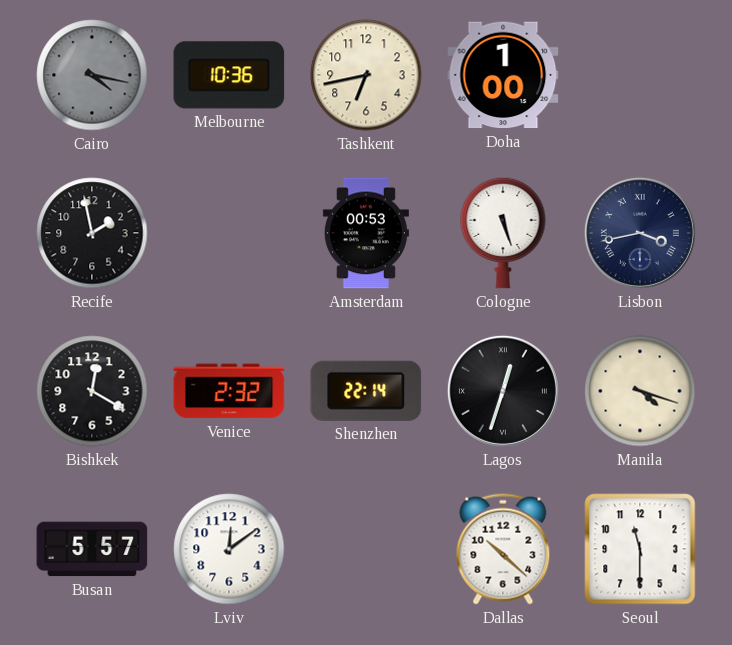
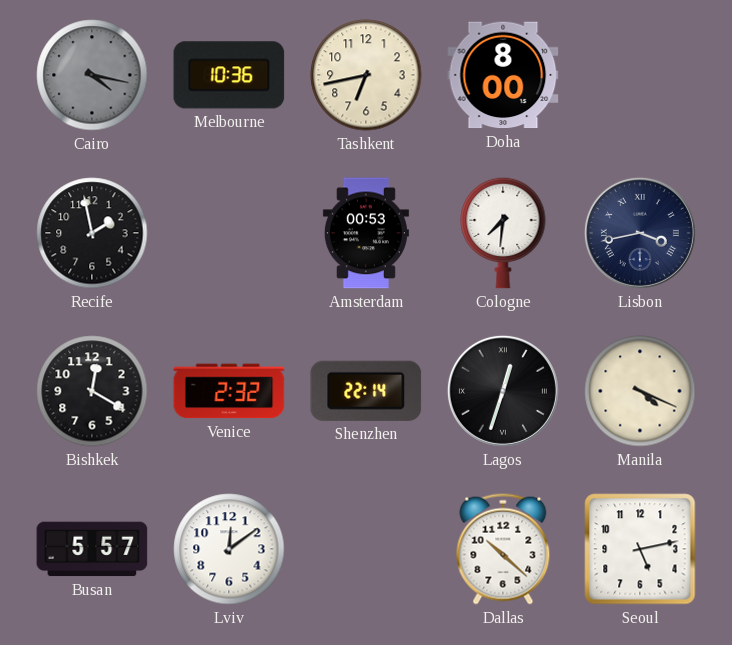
Doha: 1:00 -> 8:00 (503, 75)
Cologne: 5:27 -> 7:31 (503, 233)
Manila: 4:18 -> 4:19 (640, 391)
Seoul: 11:30 -> 5:13 (640, 549)
